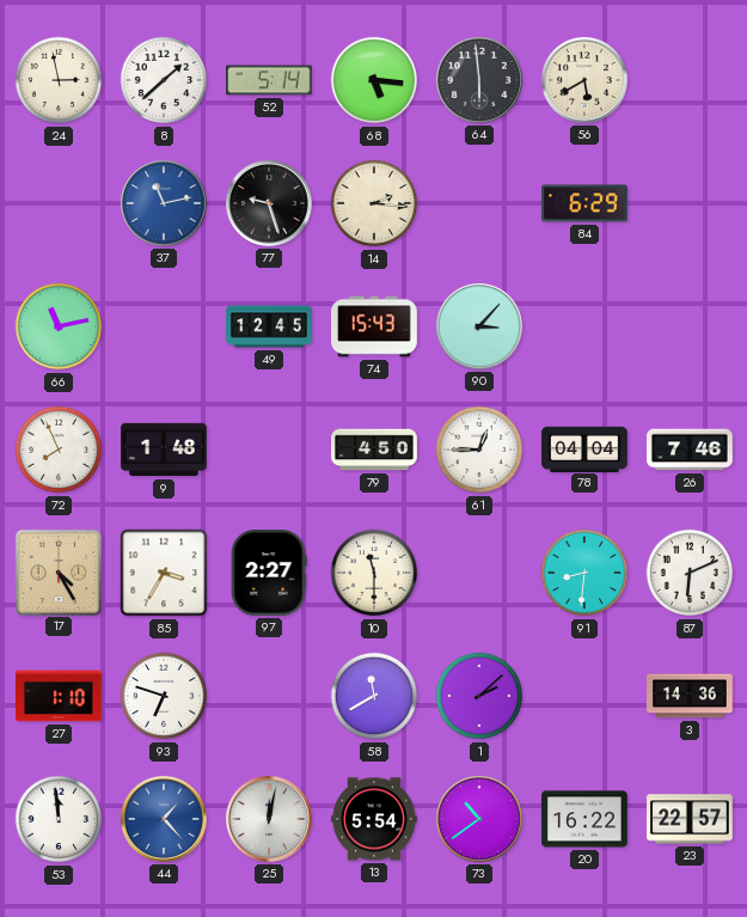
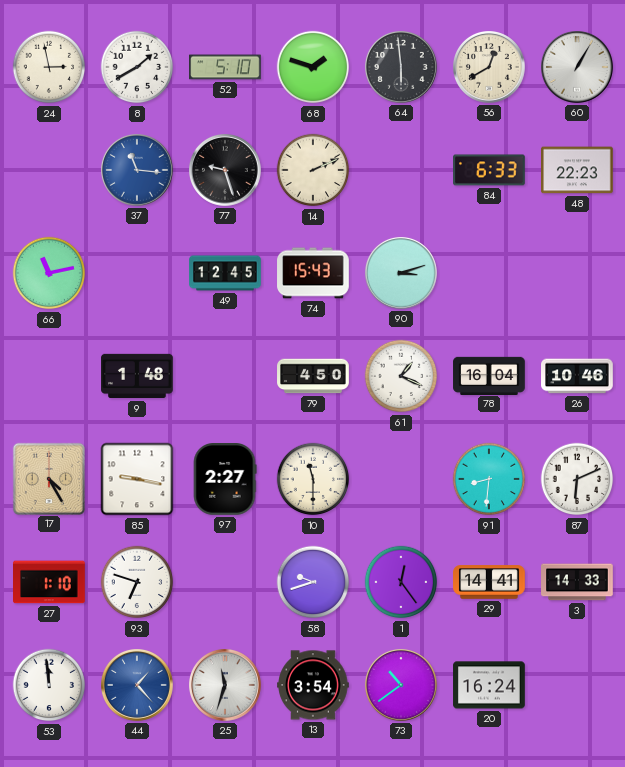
8: 1:38 -> 1:40 (137, 67)
52: 5:14 -> 5:10 (225, 67)
68: 5:16 -> 1:48 (313, 67)
56: 5:40 -> 12:40 (490, 68)
60: none -> 1:05 (578, 68)
37: 11:13 -> 11:16 (138, 171)
14: 2:16 -> 2:11 (313, 170)
84: 6:29 -> 6:33 (489, 170)
48: none -> 22:23 (578, 170)
90: 3:07 -> 3:12 (402, 274)
72: 7:56 -> none (59, 450)
61: 12:45 -> 1:19 (401, 376)
78: 04:04 -> 16:04 (489, 375)
26: 7:46 -> 10:46 (577, 376)
85: 3:35 -> 9:17 (137, 479)
58: 11:40 -> 9:42 (313, 582)
1: 2:08 -> 12:24 (401, 582)
29: none -> 14:41 (489, 582)
3: 14:36 -> 14:33 (577, 582)
25: 12:02 -> 11:33 (226, 686)
13: 5:54 -> 3:54 (313, 685)
20: 16:22 -> 16:24 (489, 685)
23: 22:57 -> none (690, 819)
